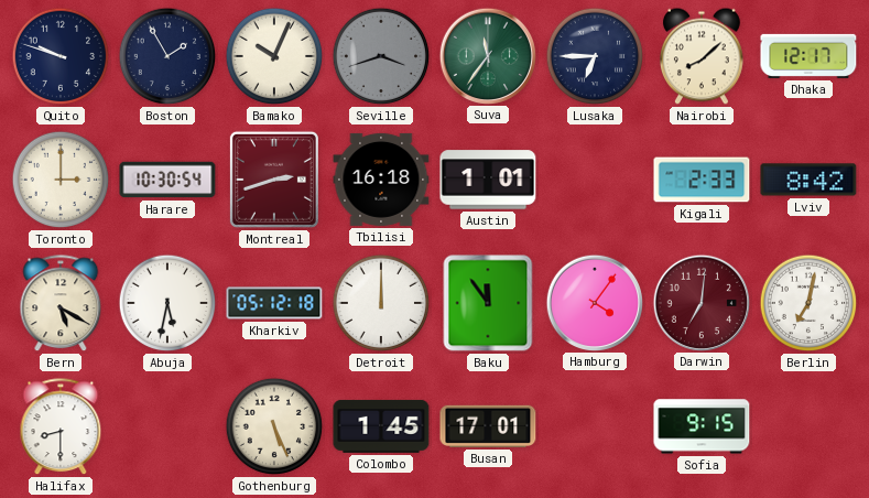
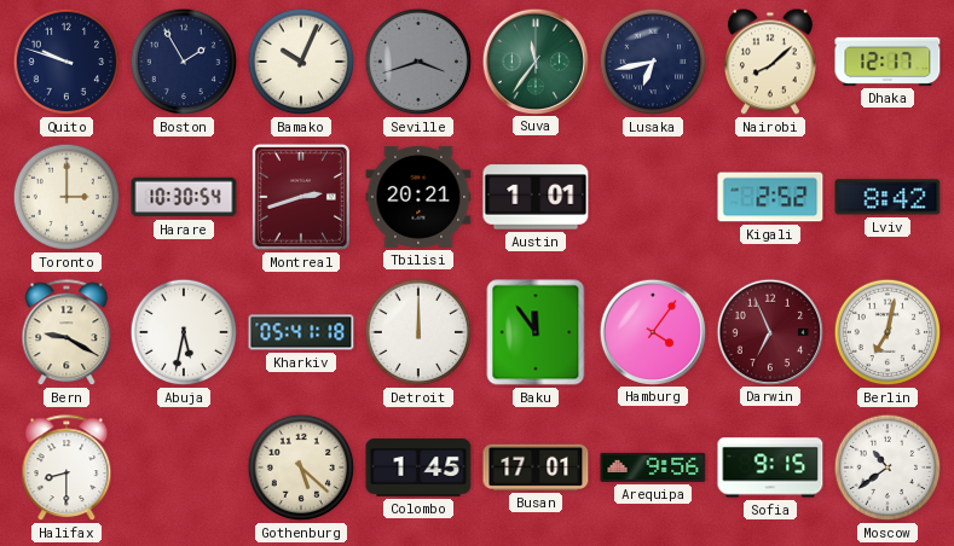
Lusaka: 6:45 -> 6:43 (653, 62)
Tbilisi: 16:18 -> 20:21 (418, 197)
Kigali: 2:33 -> 2:52 (770, 197)
Bern: 5:20 -> 9:20 (67, 333)
Kharkiv: 05:12 -> 05:41 (301, 332)
Darwin: 7:01 -> 6:56 (769, 331)
Gothenburg: 5:26 -> 5:22 (301, 467)
Arequipa: none -> 9:56 (653, 467)
Moscow: none -> 10:39 (887, 467)
